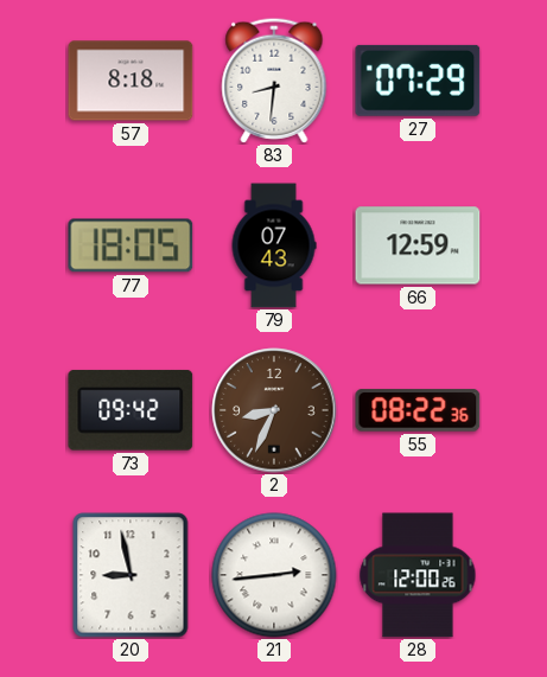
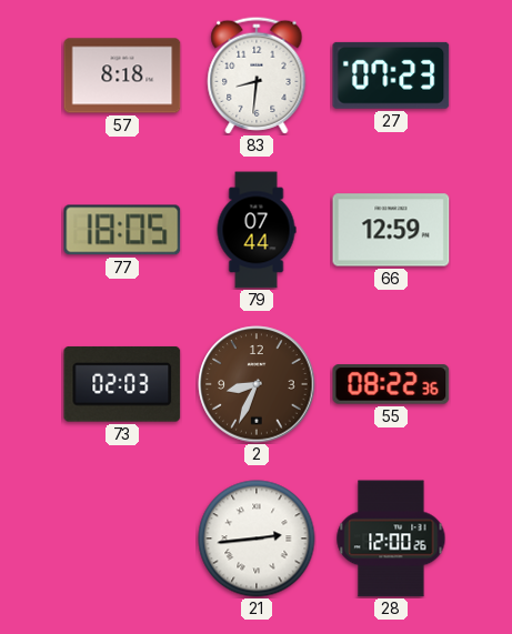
27: 07:29 -> 07:23 (391, 76)
79: 07:43 -> 07:44 (257, 230)
73: 09:42 -> 02:03 (122, 384)
20: 8:58 -> none (131, 575)
